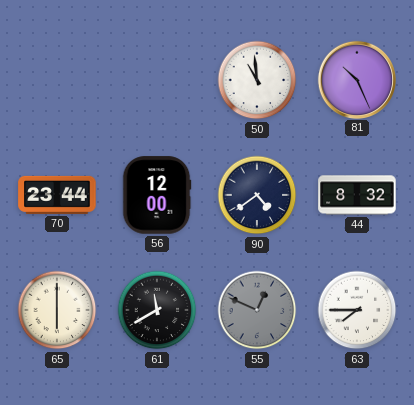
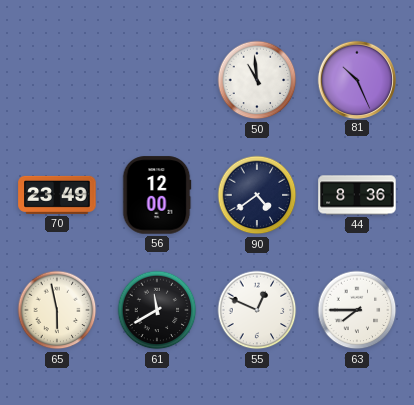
70: 23:44 -> 23:49 (57, 195)
44: 8:32 -> 8:36 (357, 195)
65: 6:00 -> 5:58 (57, 310)
55 dial: grey -> white (257, 310)
